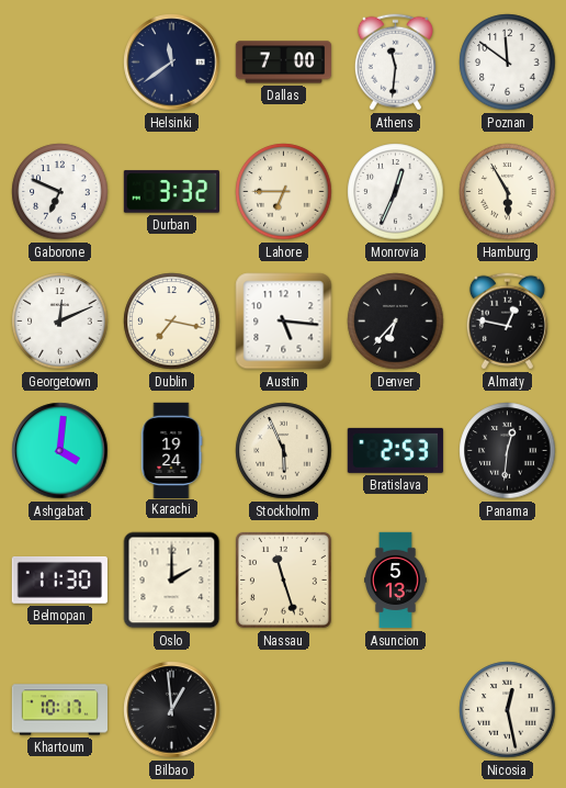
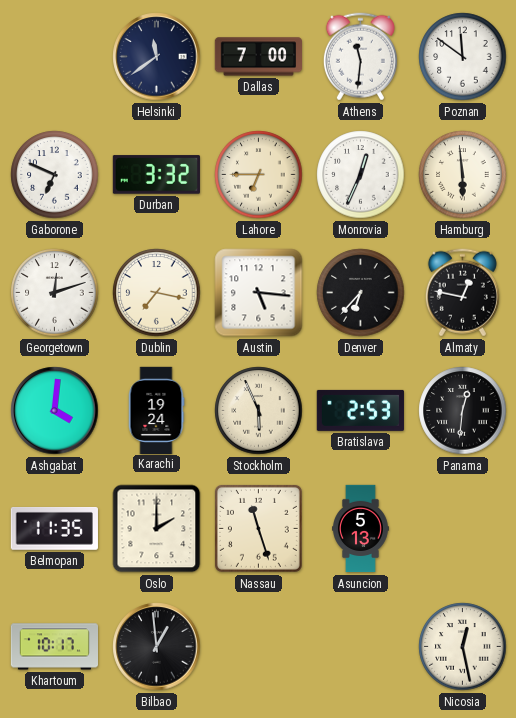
Hamburg: 5:55 -> 5:59 (463, 175)
Georgetown: 12:11 -> 12:12 (55, 293)
Belmopan: 11:30 -> 11:35 (54, 528)
